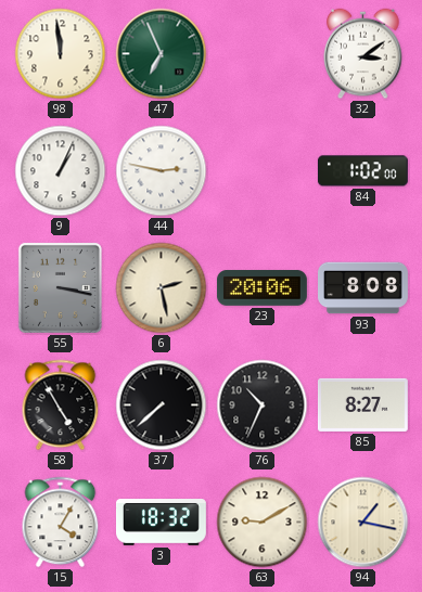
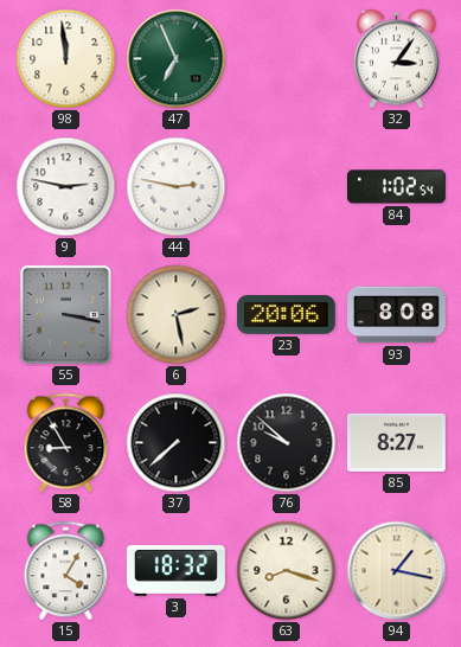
32: 3:09 -> 3:06 (397, 59)
9: 1:04 -> 2:47 (66, 187)
84: 1:02:00 -> 1:02:54 (396, 187)
58: 4:55 -> 8:55 (66, 443)
76: 10:34 -> 9:52 (287, 443)
63: 9:10 -> 8:18 (287, 571)
